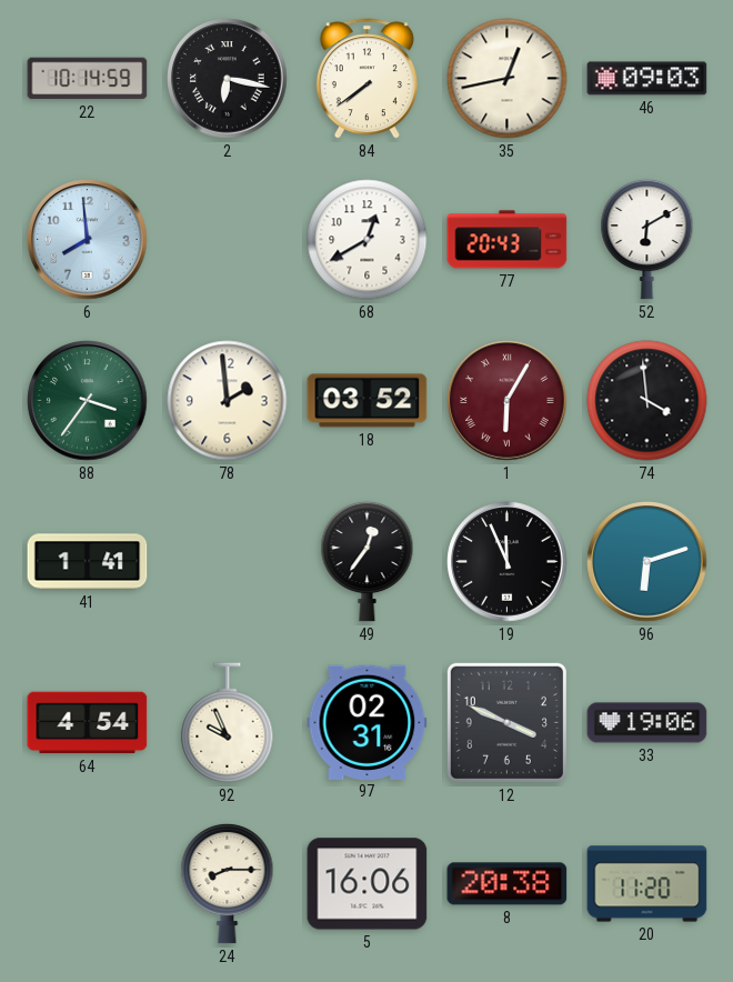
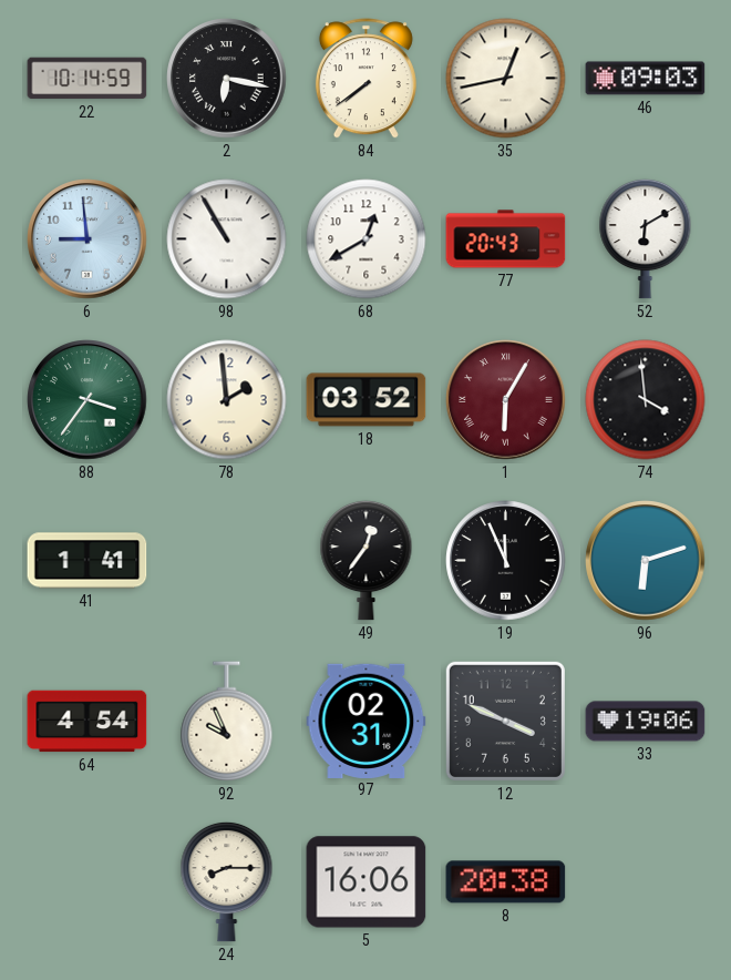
6: 7:59 -> 8:59 (87, 239)
98: none -> 10:55 (227, 239)
20: 11:20 -> none (647, 884)
